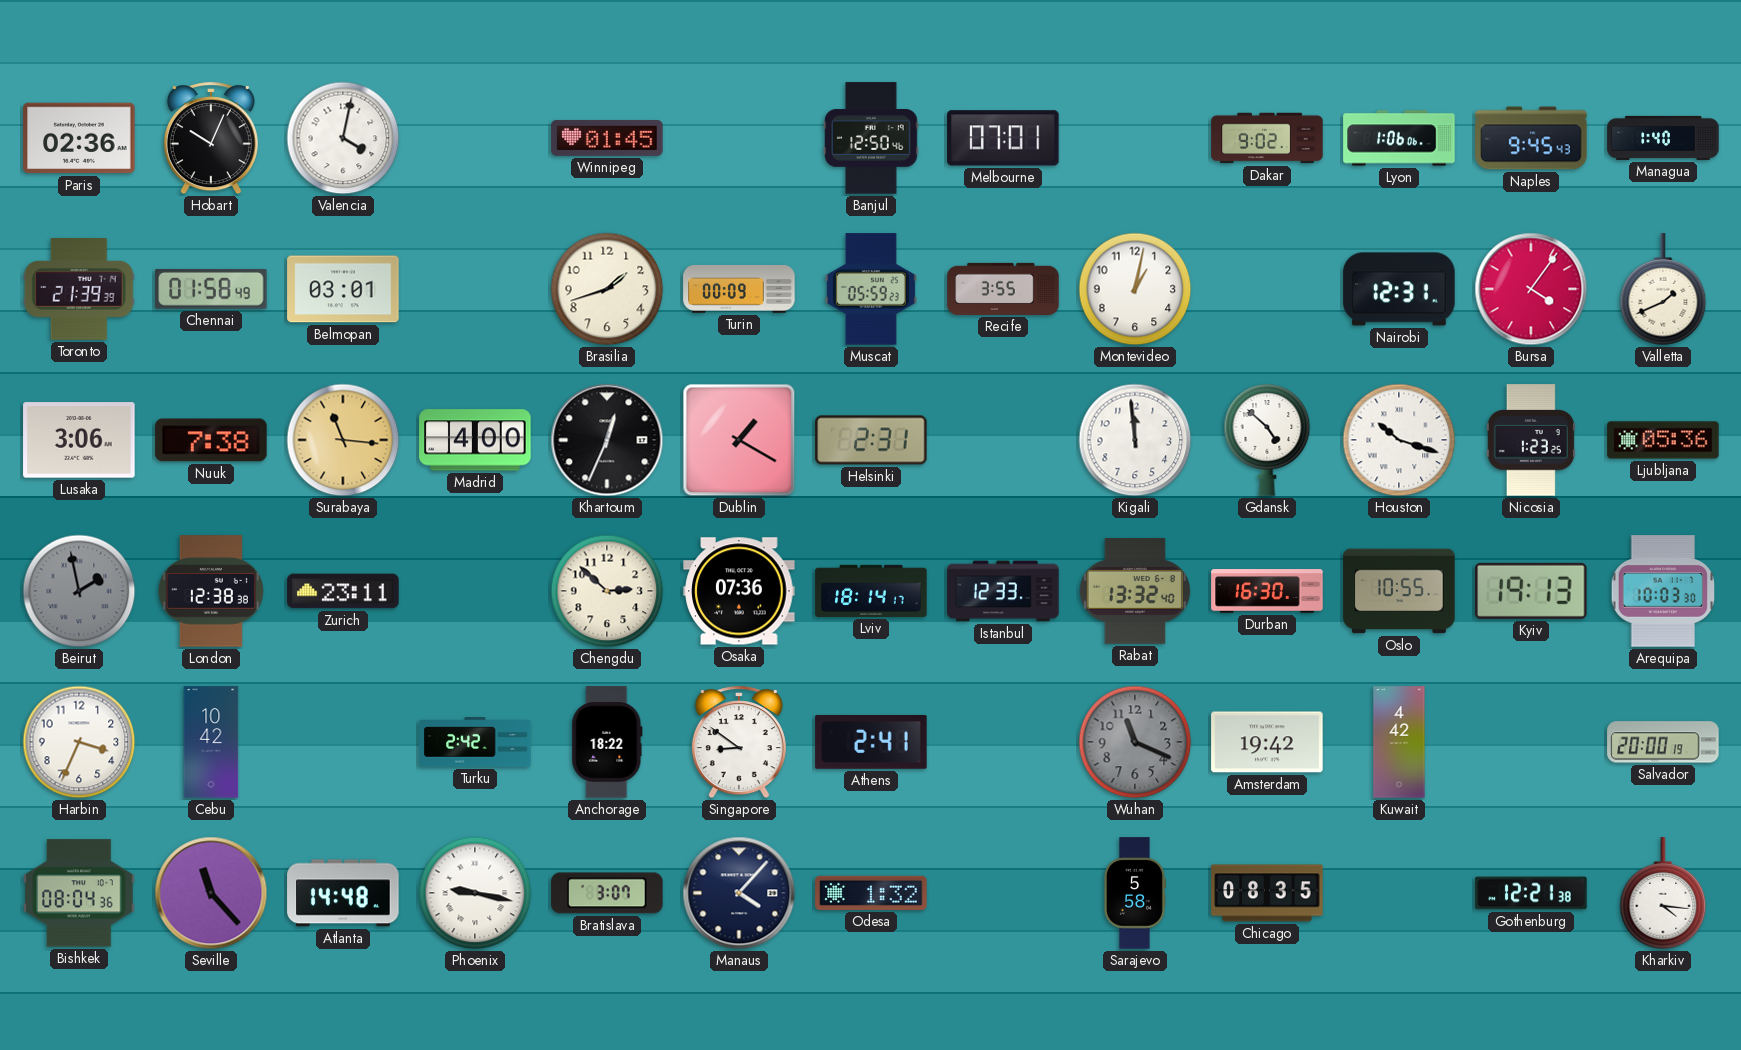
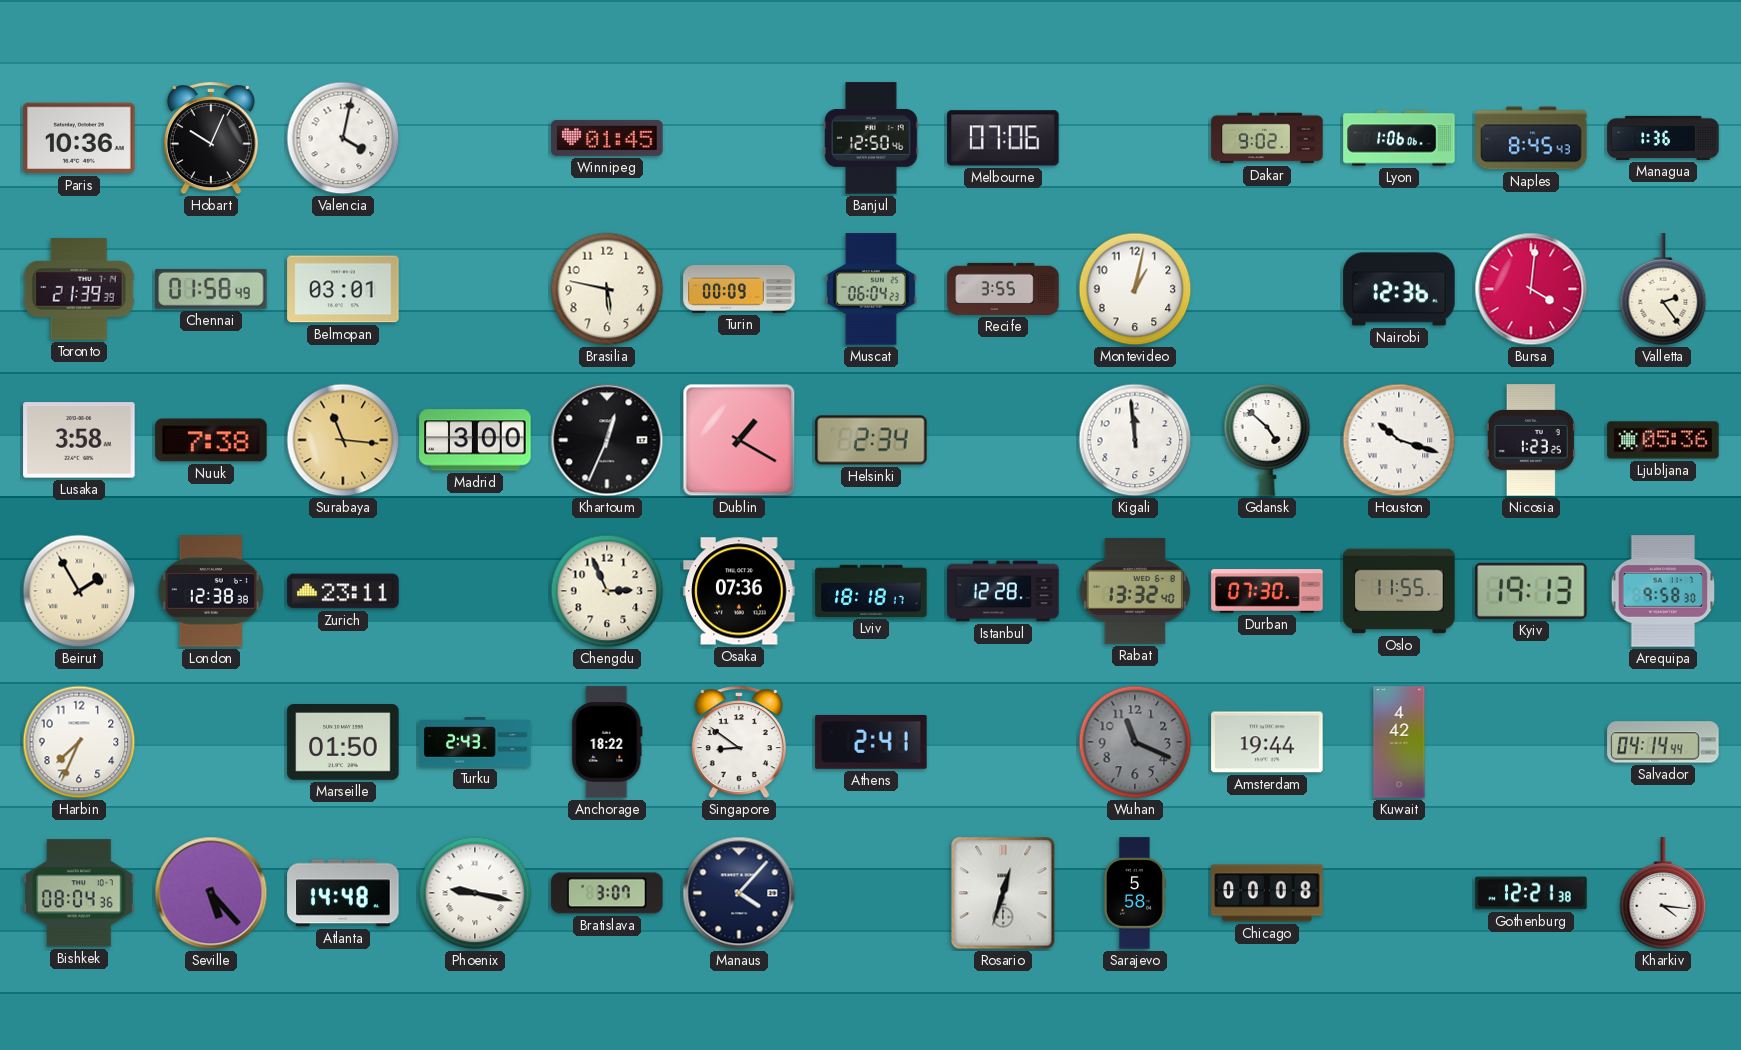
Paris: 02:36 -> 10:36 (79, 138)
Melbourne: 07:01 -> 07:06 (1003, 138)
Naples: 9:45 -> 8:45 (1531, 138)
Managua: 1:40 -> 1:36 (1663, 138)
Brasilia: 1:42 -> 5:47 (607, 289)
Muscat: 05:59 -> 06:04 (871, 289)
Nairobi: 12:31 -> 12:36 (1399, 289)
Bursa: 4:06 -> 4:01 (1531, 289)
Valletta: 1:41 -> 2:24 (1663, 290)
Lusaka: 3:06 -> 3:58 (79, 440)
Madrid: 4:00 -> 3:00 (475, 440)
Helsinki: 2:31 -> 2:34 (871, 440)
Beirut: 1:58 -> 1:55 (79, 591)
Beirut dial: grey -> cream (79, 591)
Chengdu: 2:52 -> 2:56 (607, 591)
Lviv: 18:14 -> 18:18 (871, 591)
Istanbul: 12:33 -> 12:28 (1003, 591)
Durban: 16:30 -> 07:30 (1267, 591)
Oslo: 10:55 -> 11:55 (1399, 591)
Arequipa: 10:03 -> 9:58 (1663, 591)
Harbin: 3:34 -> 7:34 (79, 742)
Cebu: 10:42 -> none (211, 742)
Marseille: none -> 01:50 (343, 743)
Turku: 2:42 -> 2:43 (475, 742)
Amsterdam: 19:42 -> 19:44 (1267, 742)
Salvador: 20:00 -> 04:14 (1663, 742)
Seville: 11:23 -> 5:23 (211, 893)
Odesa: 1:32 -> none (871, 893)
Rosario: none -> 12:33 (1003, 893)
Chicago: 08:35 -> 00:08 (1267, 893)
